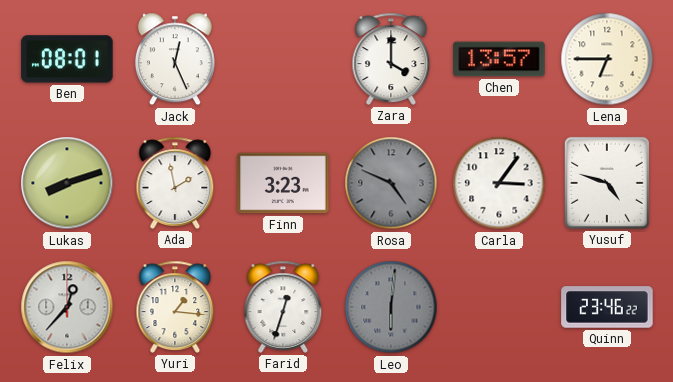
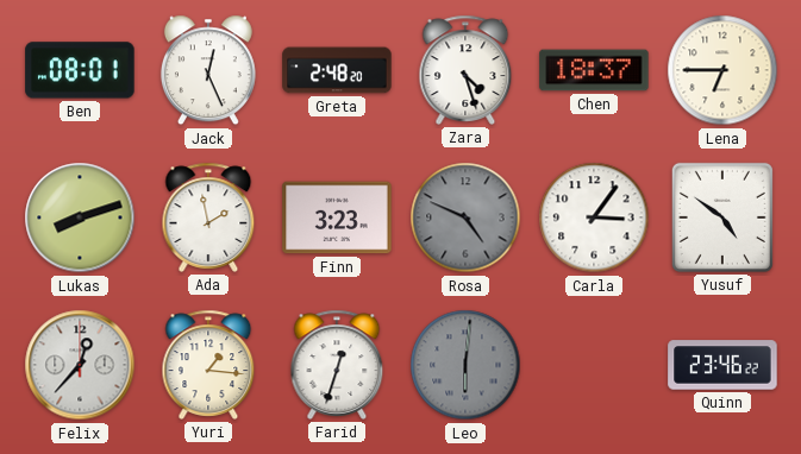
Greta: none -> 2:48 (337, 70)
Zara: 4:00 -> 4:27 (465, 70)
Chen: 13:57 -> 18:37 (594, 70)
Yusuf: 4:48 -> 4:51 (722, 217)
